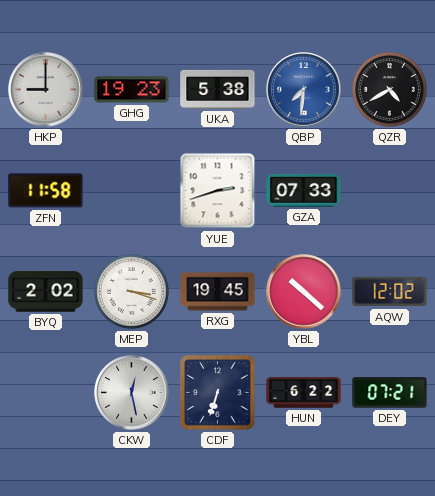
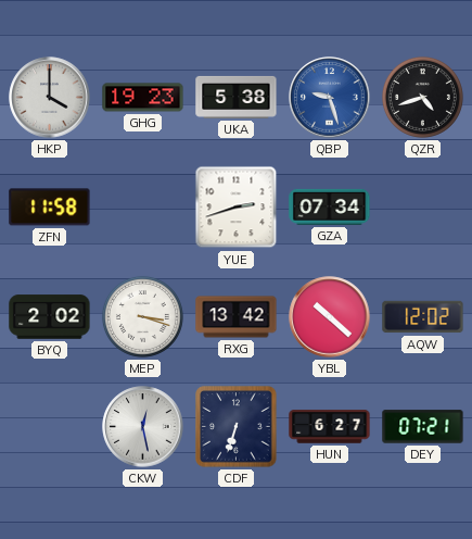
HKP: 9:00 -> 4:00 (50, 98)
QBP: 7:31 -> 9:27 (330, 98)
QZR: 4:40 -> 4:42 (422, 97)
GZA: 07:33 -> 07:34 (330, 206)
RXG: 19:45 -> 13:42 (237, 317)
HUN: 6:22 -> 6:27 (330, 427)
